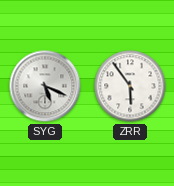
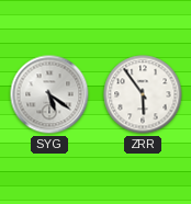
SYG: 5:19 -> 5:21 (49, 94)
